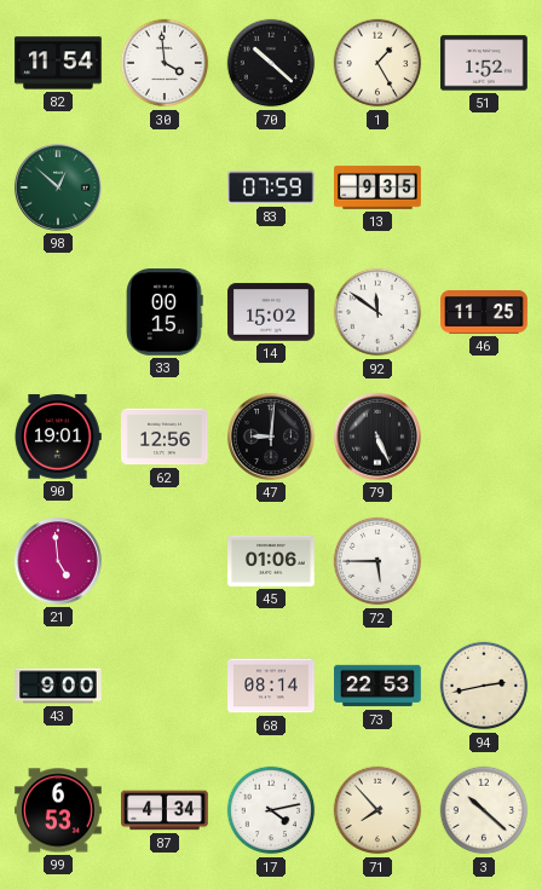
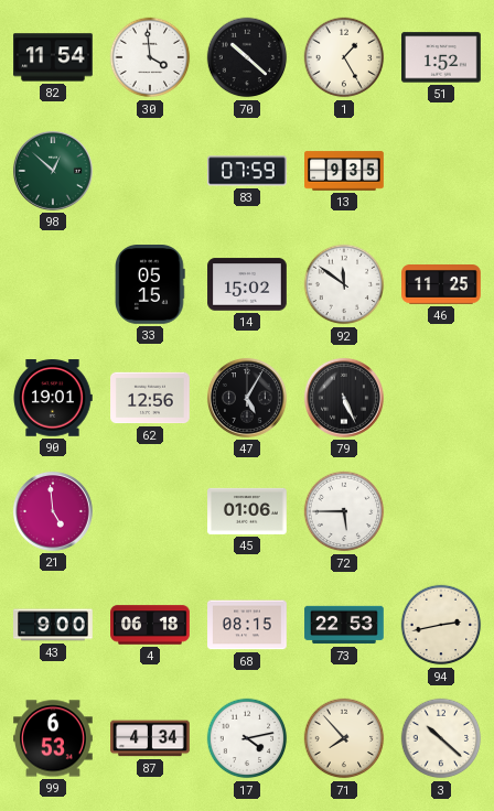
33: 00:15 -> 05:15 (150, 285)
47: 9:01 -> 5:05 (247, 398)
4: none -> 06:18 (150, 625)
68: 08:14 -> 08:15 (247, 625)
